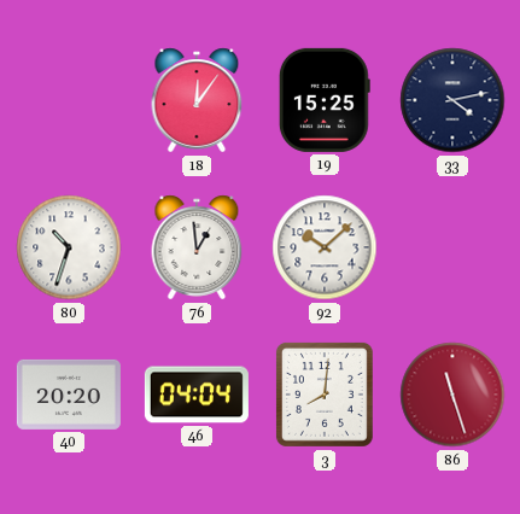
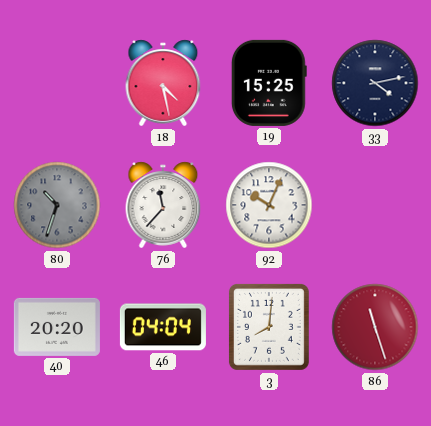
18: 12:06 -> 4:28 (163, 83)
80 dial: white -> grey (57, 205)
76: 12:59 -> 11:37 (163, 205)
92: 10:08 -> 10:04 (269, 205)
